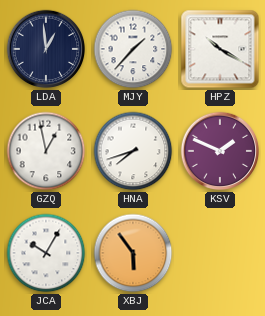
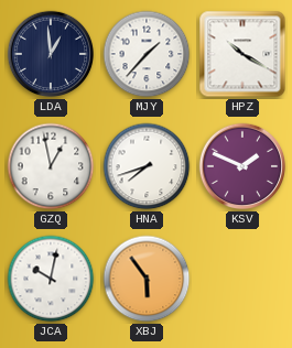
JCA: 10:05 -> 10:02 (51, 279)
